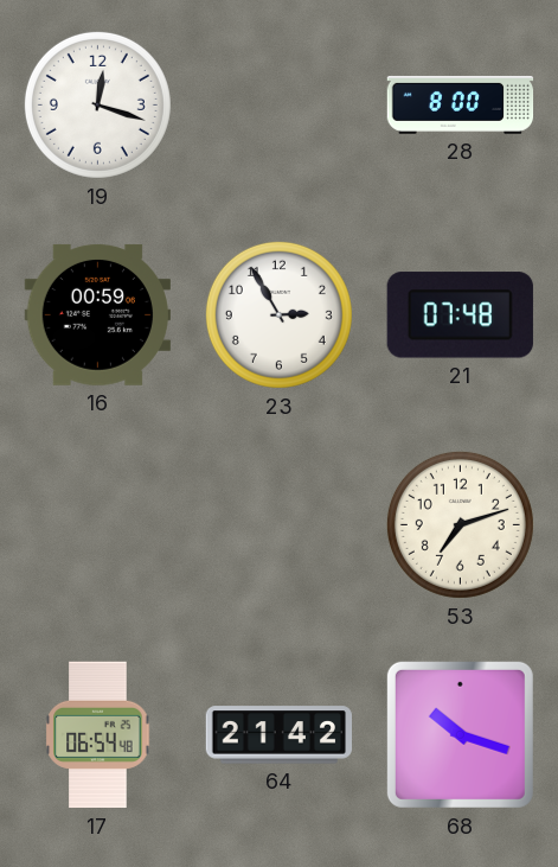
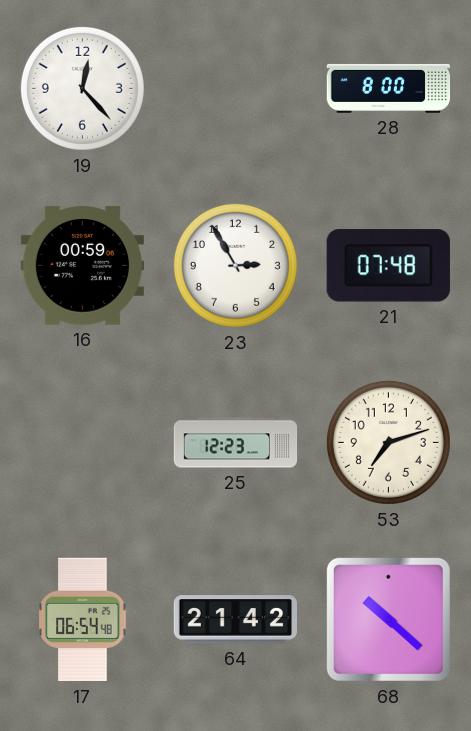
19: 12:18 -> 12:23 (82, 88)
25: none -> 12:23 (236, 443)
68: 10:18 -> 10:22 (388, 619)
